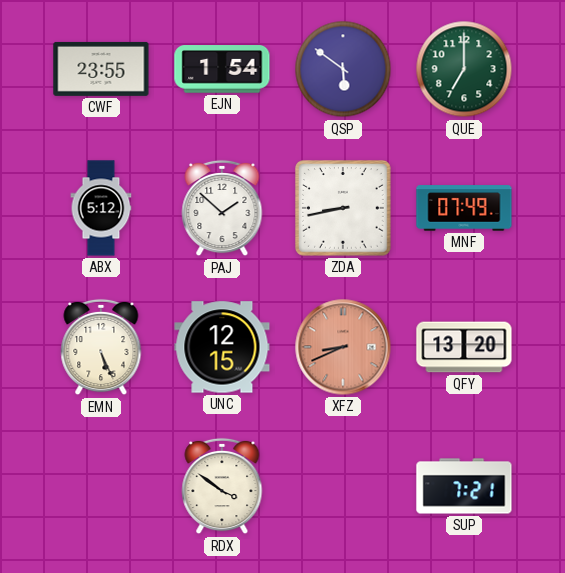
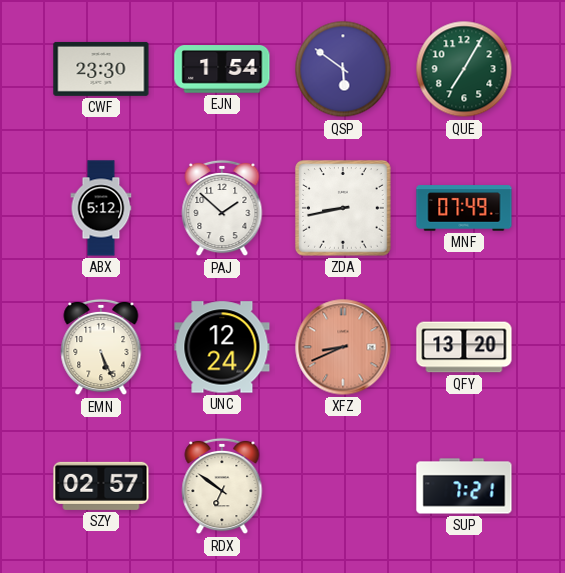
CWF: 23:55 -> 23:30 (101, 69)
QUE: 7:00 -> 7:05 (464, 69)
UNC: 12:15 -> 12:24 (222, 347)
SZY: none -> 02:57 (101, 486)
RDX: 3:51 -> 6:51 (222, 486)
